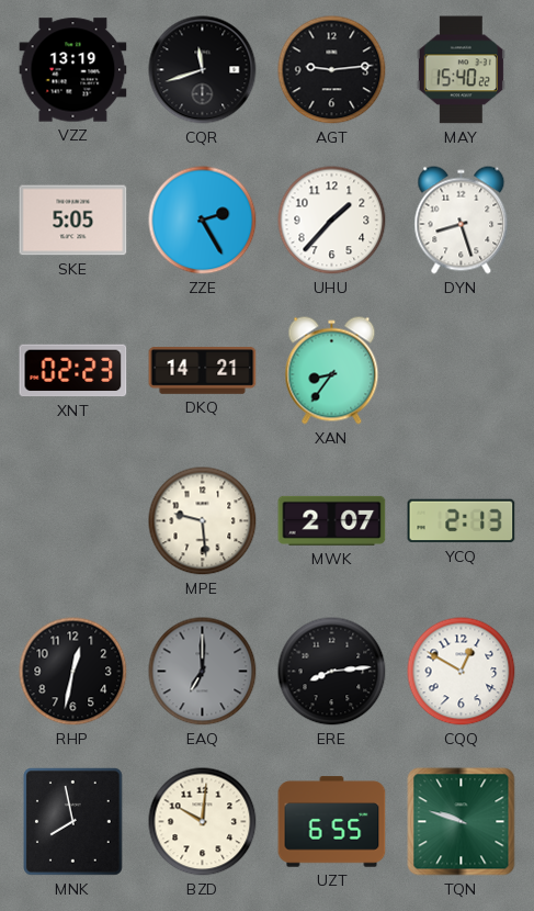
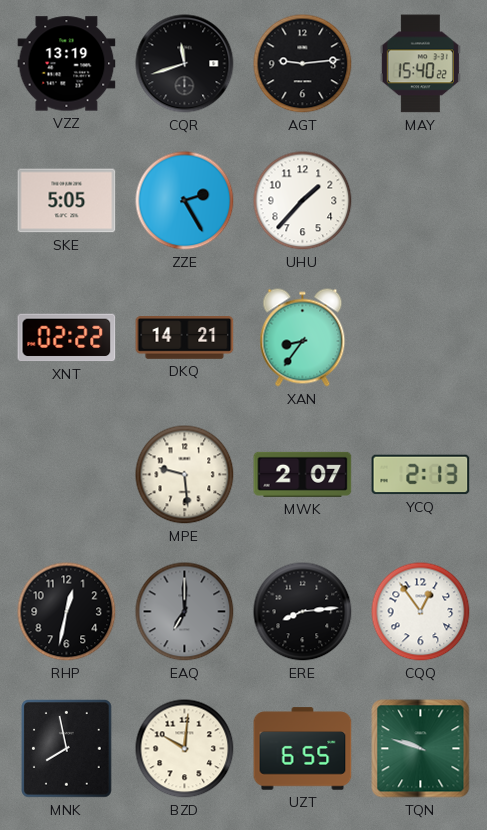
DYN: 8:27 -> none (462, 221)
XNT: 02:23 -> 02:22 (67, 338)
CQQ: 12:50 -> 12:54 (421, 612)
